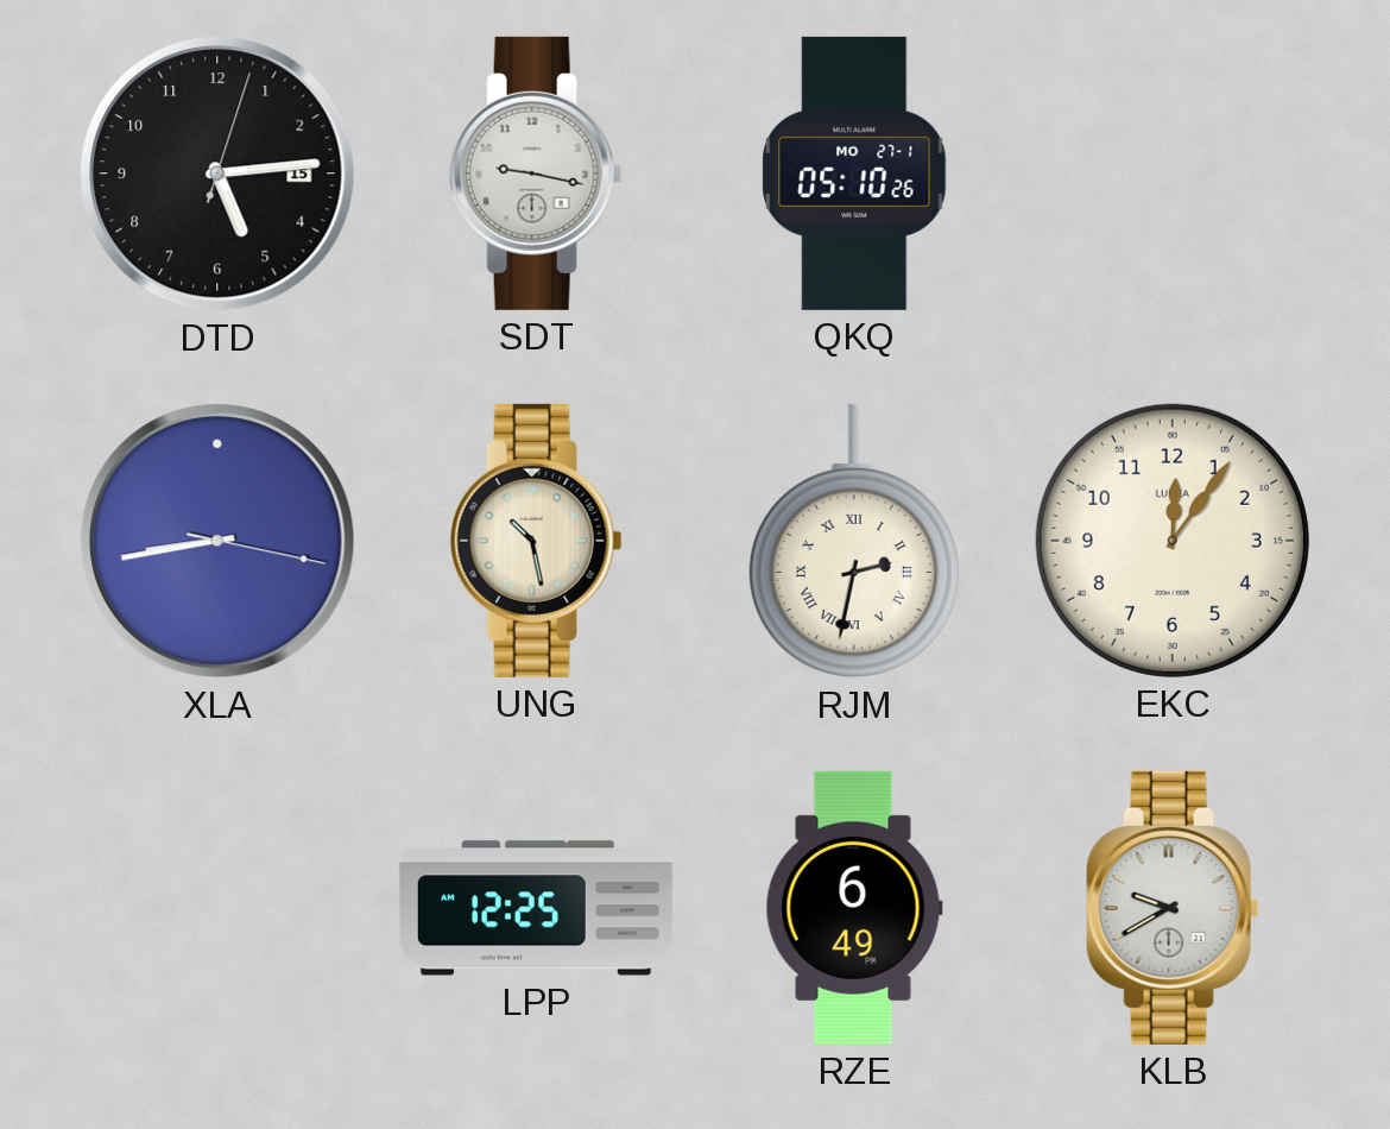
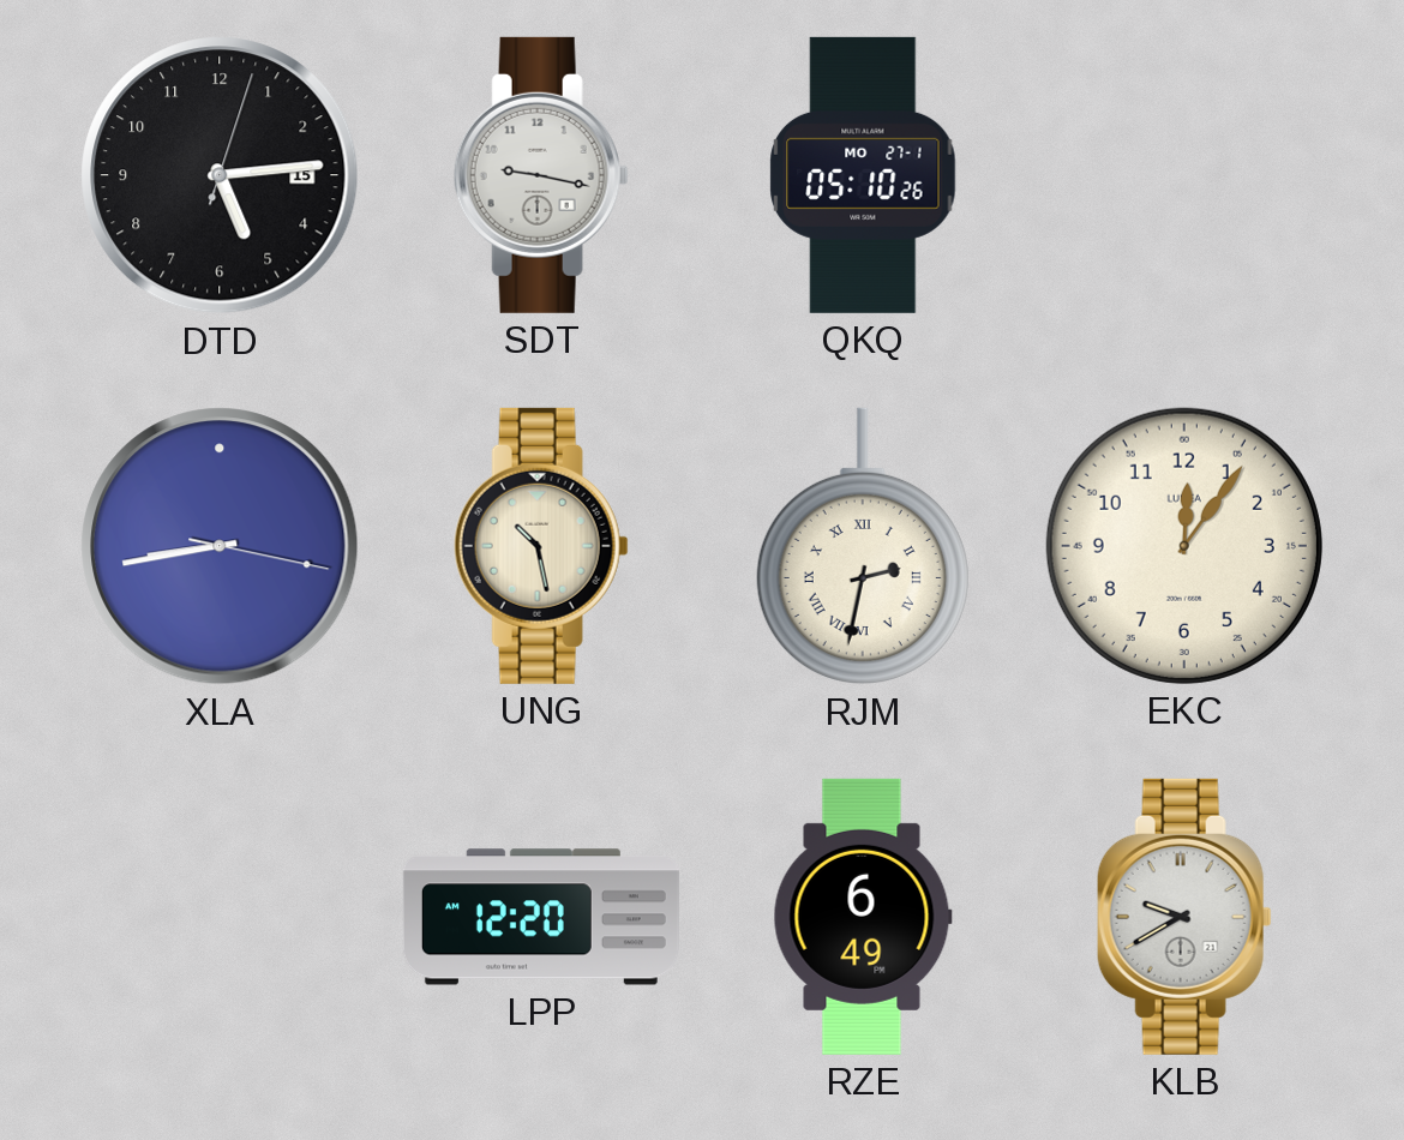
LPP: 12:25 -> 12:20 (541, 917)
